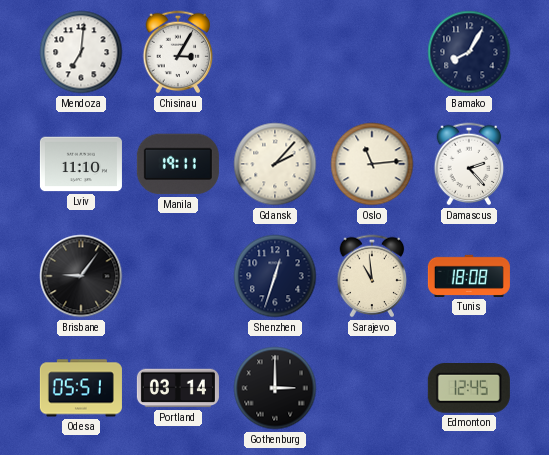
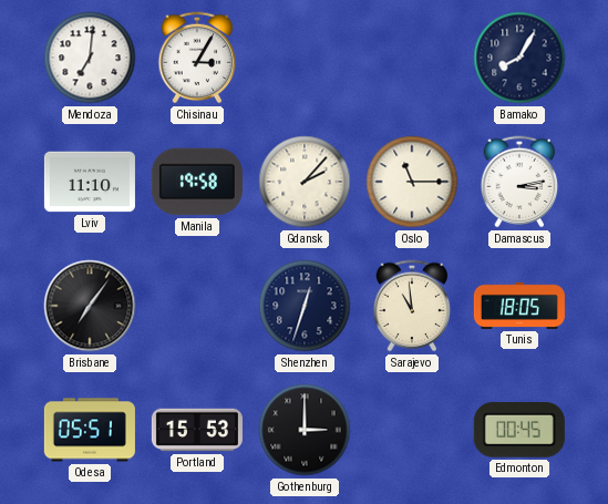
Manila: 19:11 -> 19:58 (197, 182)
Oslo: 11:14 -> 11:15 (412, 182)
Damascus: 2:23 -> 3:13 (519, 182)
Brisbane: 9:06 -> 7:06 (90, 306)
Tunis: 18:08 -> 18:05 (519, 306)
Portland: 03:14 -> 15:53 (197, 430)
Edmonton: 12:45 -> 00:45 (519, 431)
